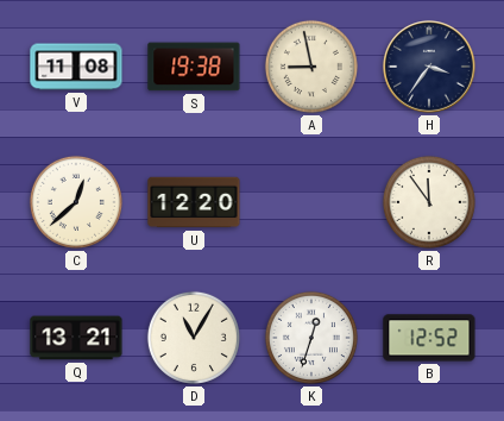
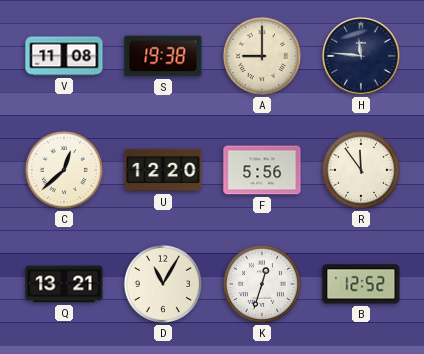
A: 8:58 -> 9:00 (262, 56)
H: 3:36 -> 11:46 (361, 56)
F: none -> 5:56 (262, 170)
